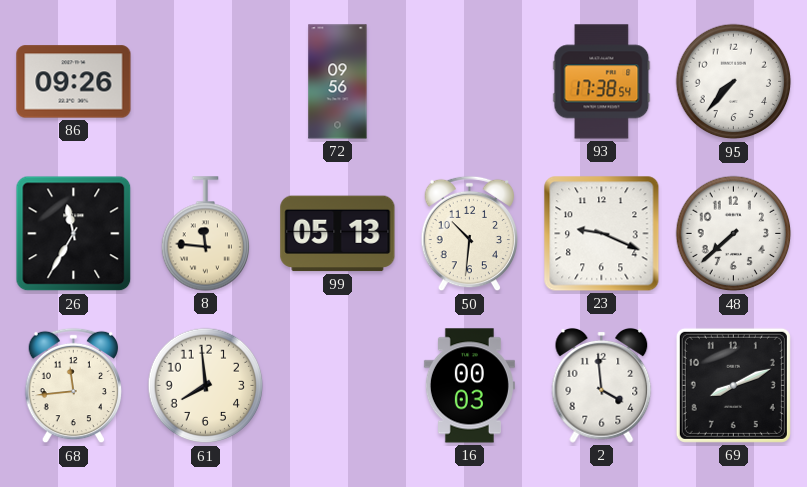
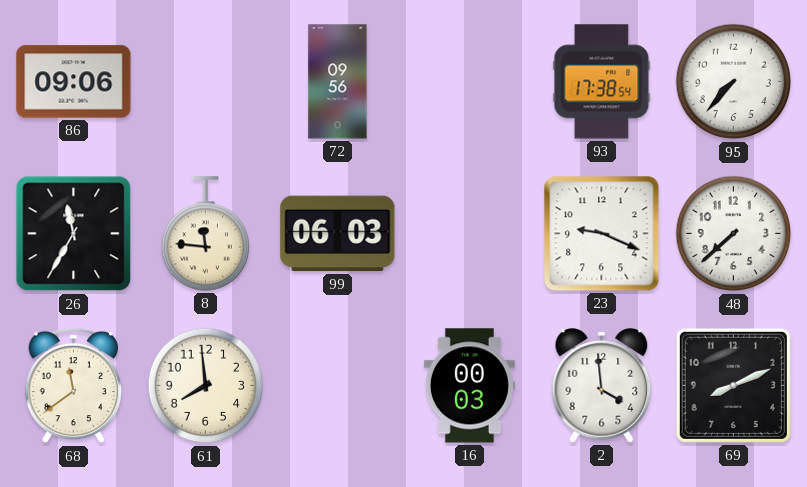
86: 09:26 -> 09:06 (74, 82)
99: 05:13 -> 06:03 (338, 234)
50: 10:31 -> none (470, 234)
68: 11:44 -> 11:39 (74, 386)
